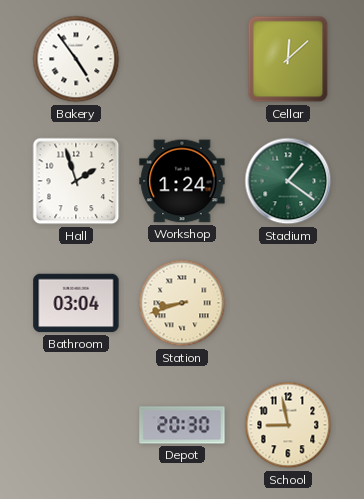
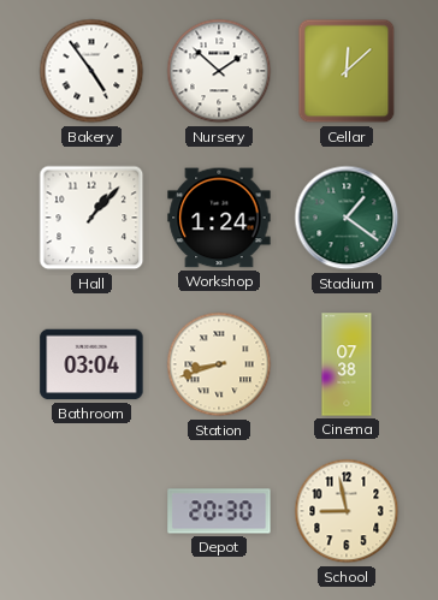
Nursery: none -> 1:52 (219, 71)
Hall: 1:57 -> 1:07 (91, 218)
Cinema: none -> 07:38 (347, 364)
